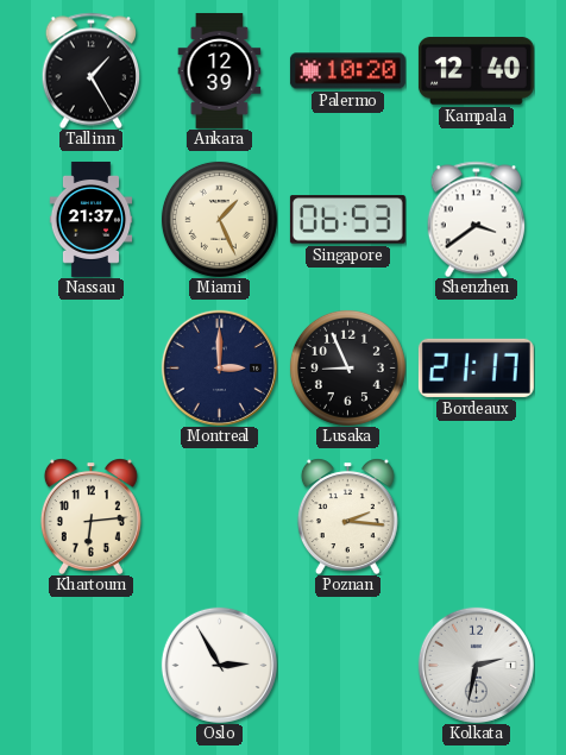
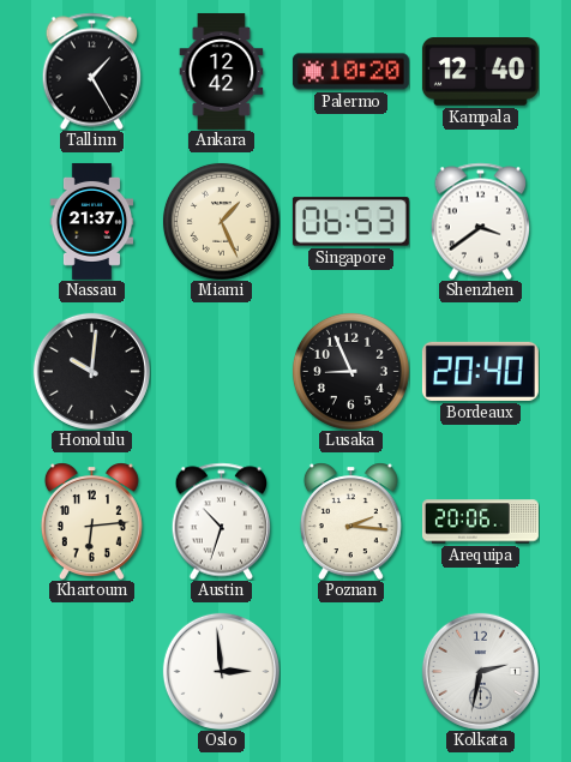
Ankara: 12:39 -> 12:42 (222, 71)
Honolulu: none -> 10:01 (91, 371)
Montreal: 3:00 -> none (219, 367)
Bordeaux: 21:17 -> 20:40 (480, 371)
Austin: none -> 10:33 (222, 521)
Arequipa: none -> 20:06 (480, 522)
Oslo: 2:55 -> 2:59 (221, 671)
